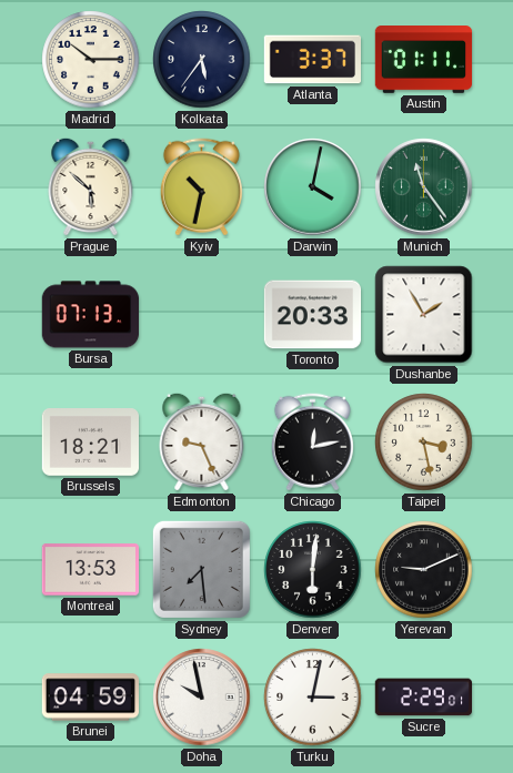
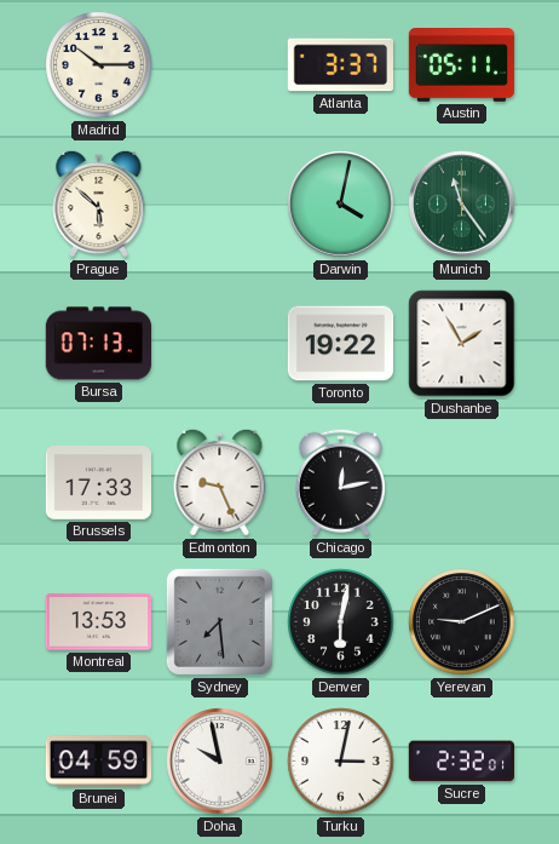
Kolkata: 5:36 -> none (202, 60)
Austin: 01:11 -> 05:11 (462, 65)
Kyiv: 10:32 -> none (201, 187)
Toronto: 20:33 -> 19:22 (341, 344)
Brussels: 18:21 -> 17:33 (98, 483)
Taipei: 3:28 -> none (424, 443)
Denver: 6:01 -> 6:02 (341, 622)
Sucre: 2:29 -> 2:32 (461, 762)
